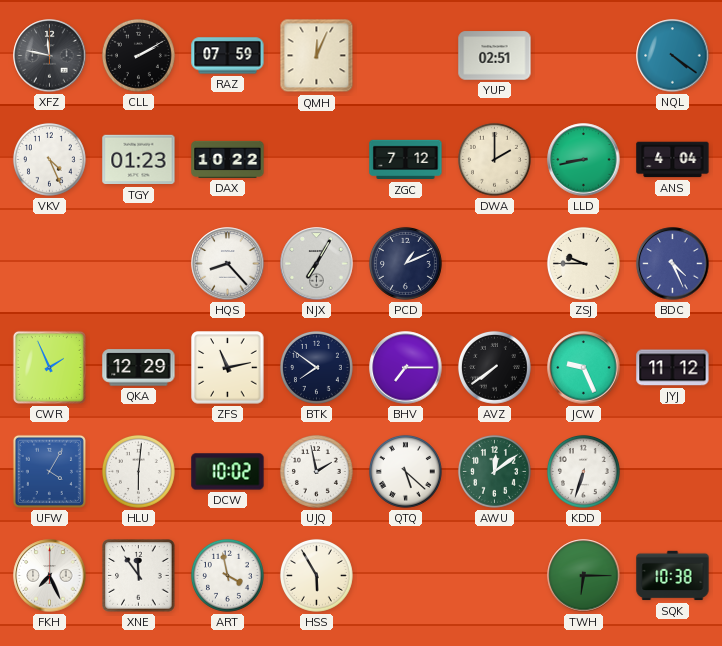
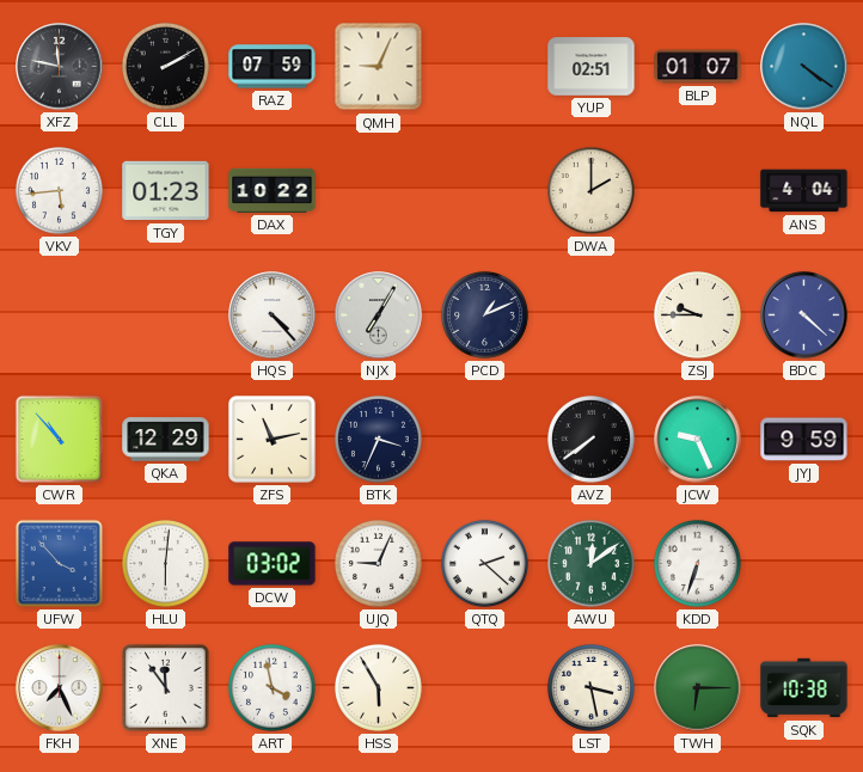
QMH: 12:04 -> 9:04 (379, 67)
BLP: none -> 01:07 (698, 67)
VKV: 4:26 -> 5:44 (59, 190)
ZGC: 7:12 -> none (406, 160)
LLD: 8:43 -> none (584, 160)
HQS: 8:23 -> 4:23 (273, 315)
BDC: 4:26 -> 4:22 (804, 315)
CWR: 1:56 -> 10:53 (59, 439)
BTK: 7:51 -> 3:34 (378, 439)
BHV: 7:15 -> none (406, 368)
JYJ: 11:12 -> 9:59 (804, 440)
UFW: 4:05 -> 3:53 (59, 563)
DCW: 10:02 -> 03:02 (273, 564)
UJQ: 1:58 -> 9:04 (378, 563)
QTQ: 5:22 -> 2:22 (484, 563)
LST: none -> 3:28 (590, 687)
